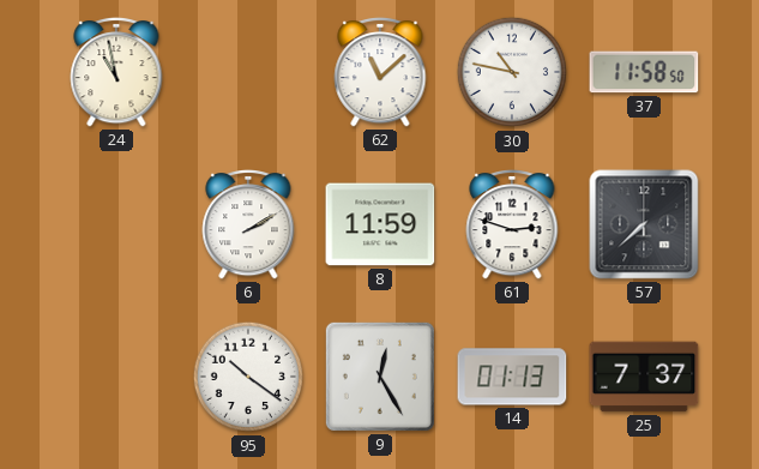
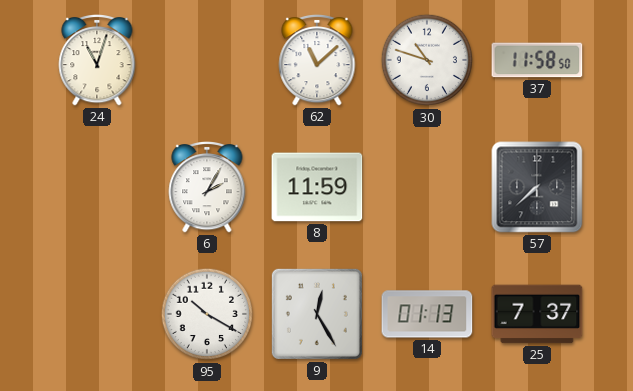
24: 10:58 -> 11:03 (97, 61)
30: 10:47 -> 10:48 (427, 60)
6: 2:10 -> 2:05 (207, 188)
61: 2:48 -> none (512, 226)
95: 10:21 -> 10:20 (207, 314)
